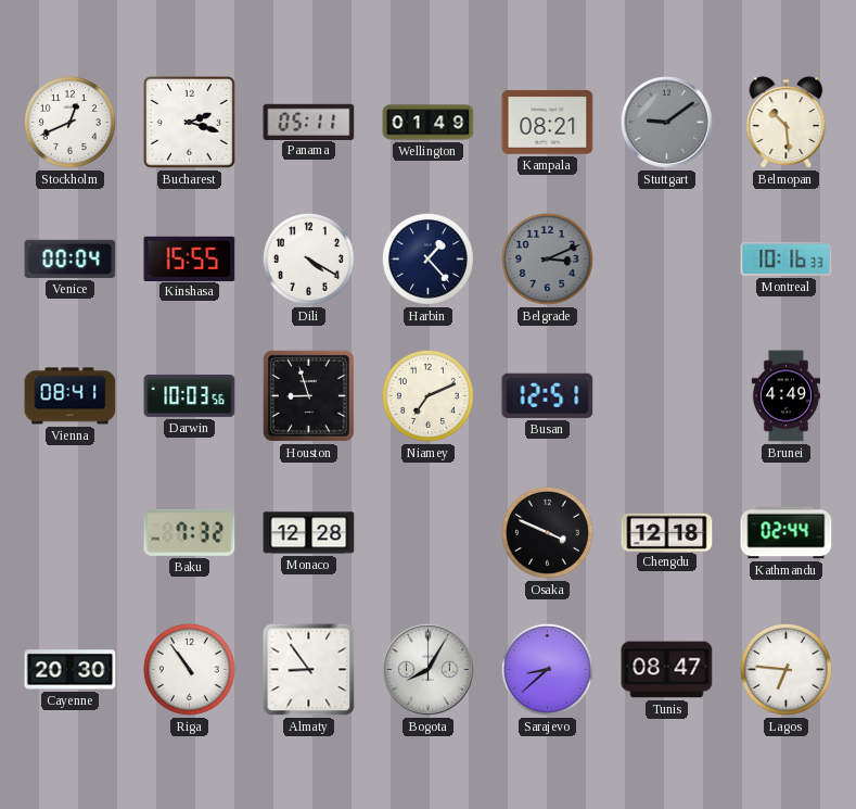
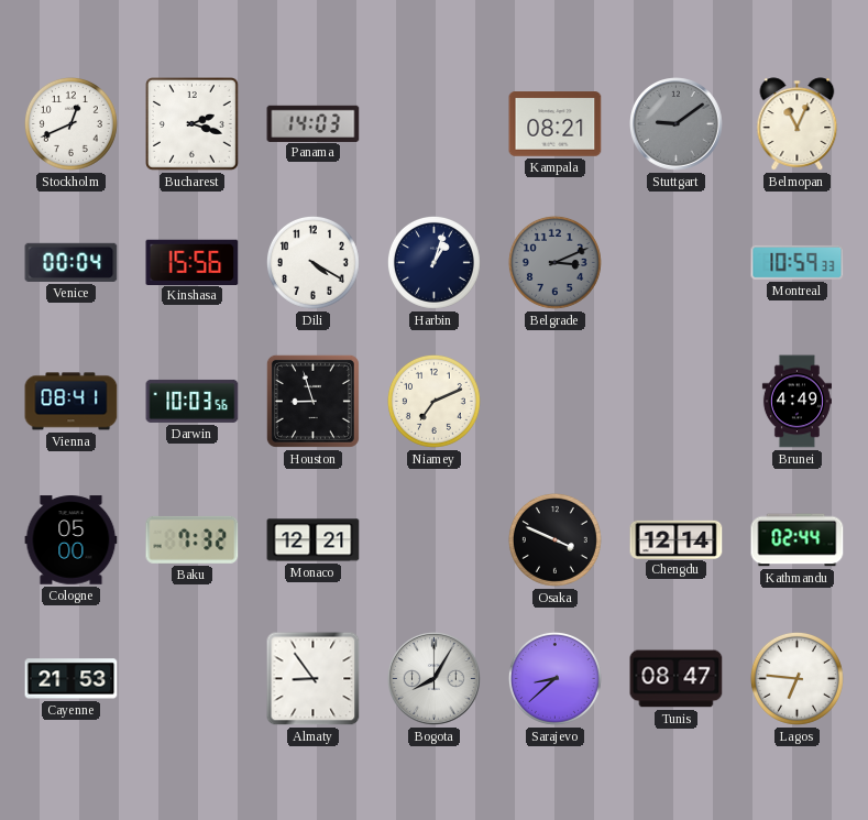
Panama: 05:11 -> 14:03 (314, 123)
Wellington: 01:49 -> none (429, 123)
Belmopan: 10:29 -> 11:04 (798, 124)
Kinshasa: 15:55 -> 15:56 (193, 262)
Harbin: 1:23 -> 1:03 (433, 262)
Montreal: 10:16 -> 10:59 (798, 262)
Busan: 12:51 -> none (548, 395)
Cologne: none -> 05:00 (72, 540)
Monaco: 12:28 -> 12:21 (314, 540)
Chengdu: 12:18 -> 12:14 (677, 539)
Cayenne: 20:30 -> 21:53 (72, 679)
Riga: 10:54 -> none (189, 669)
